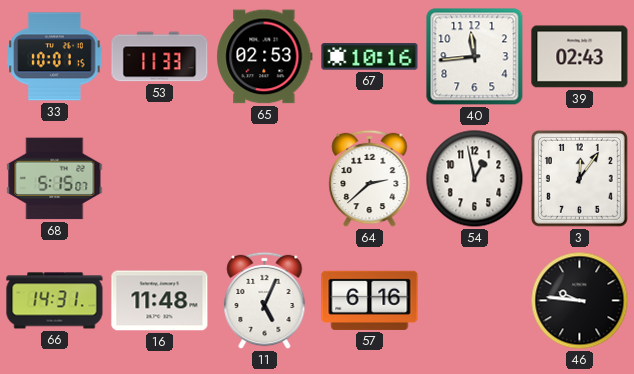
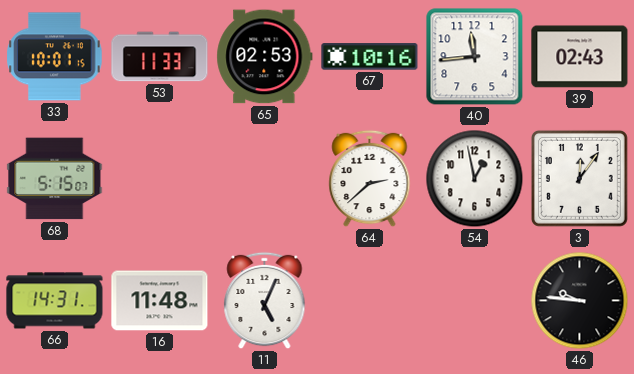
57: 6:16 -> none (370, 300)
